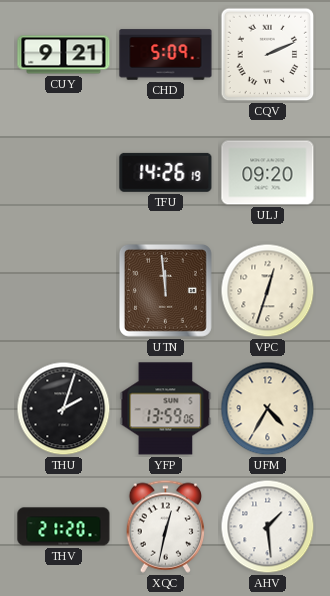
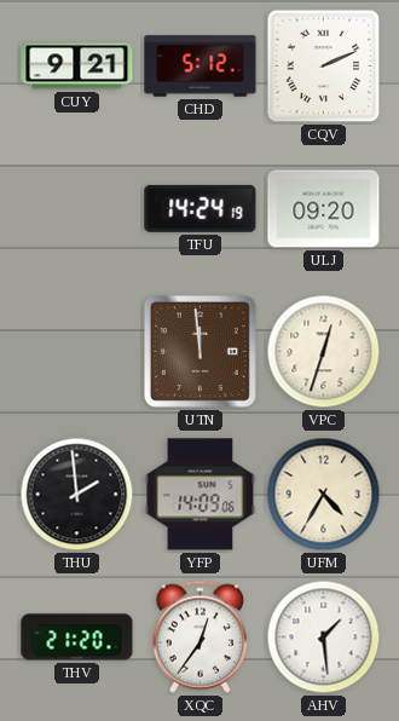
CHD: 5:09 -> 5:12 (201, 67)
TFU: 14:26 -> 14:24 (201, 208)
THU: 2:03 -> 1:59 (77, 495)
YFP: 13:59 -> 14:09 (201, 495)
XQC: 12:32 -> 12:36 (199, 636)
